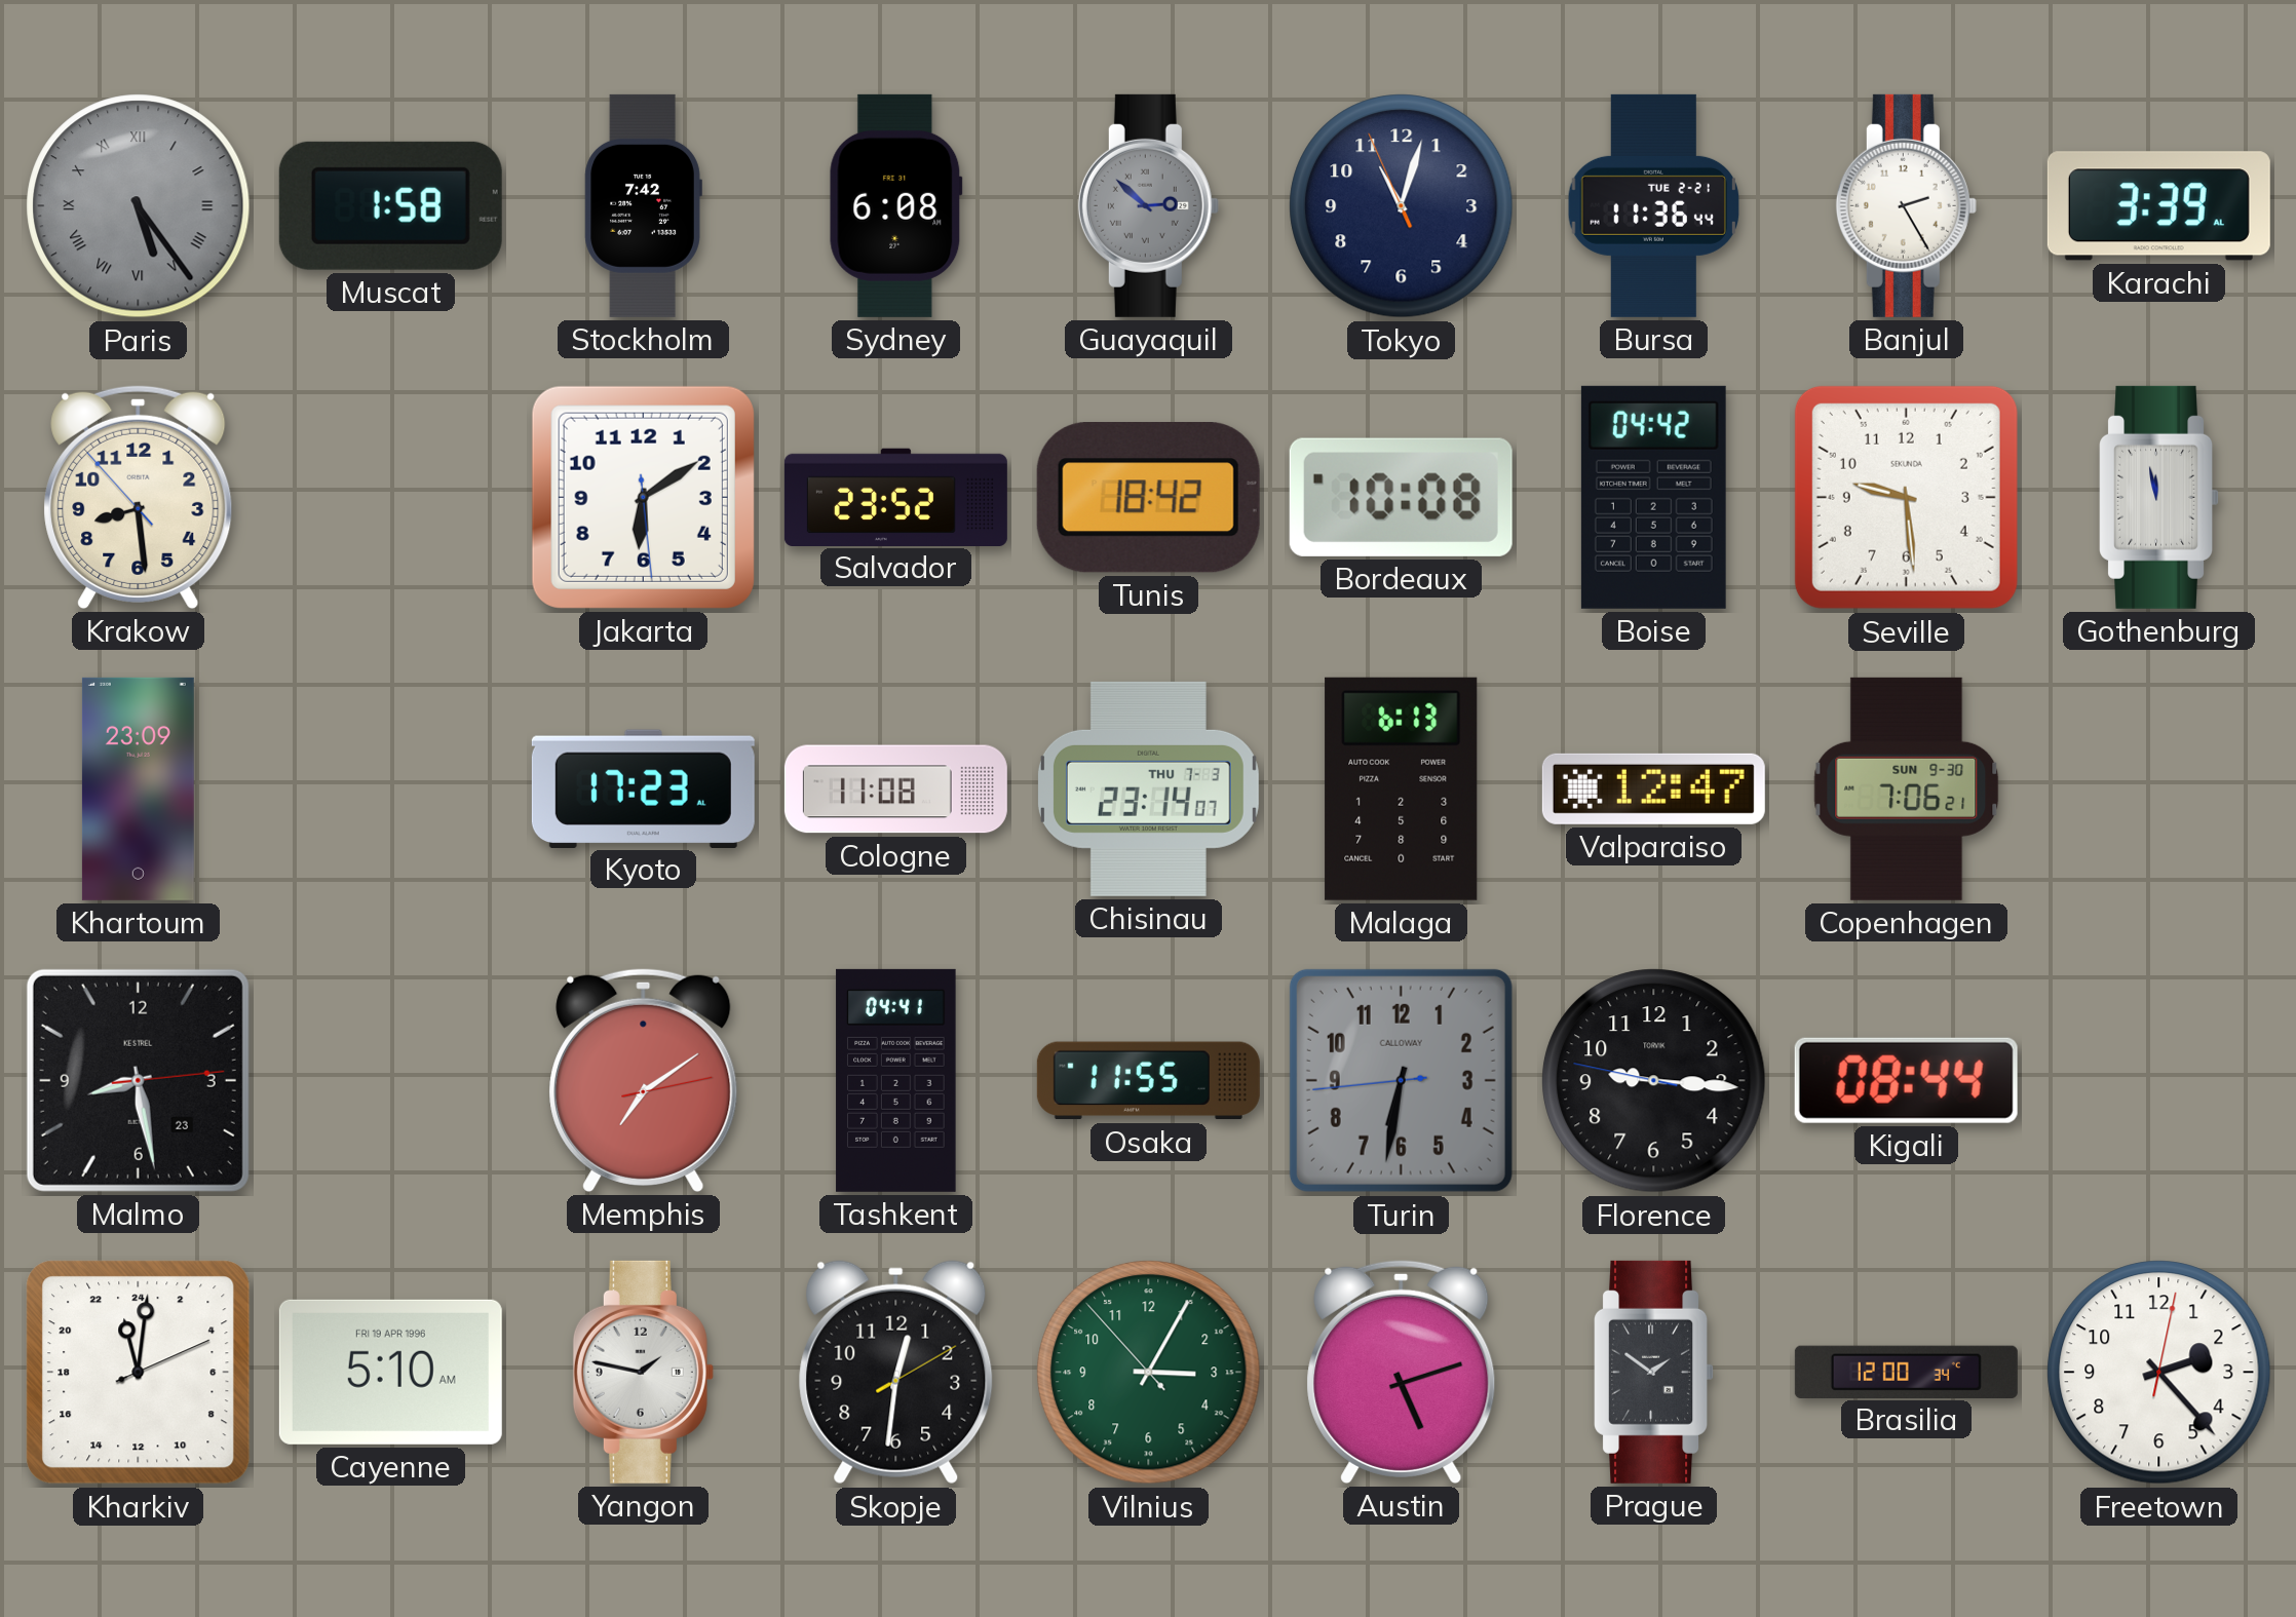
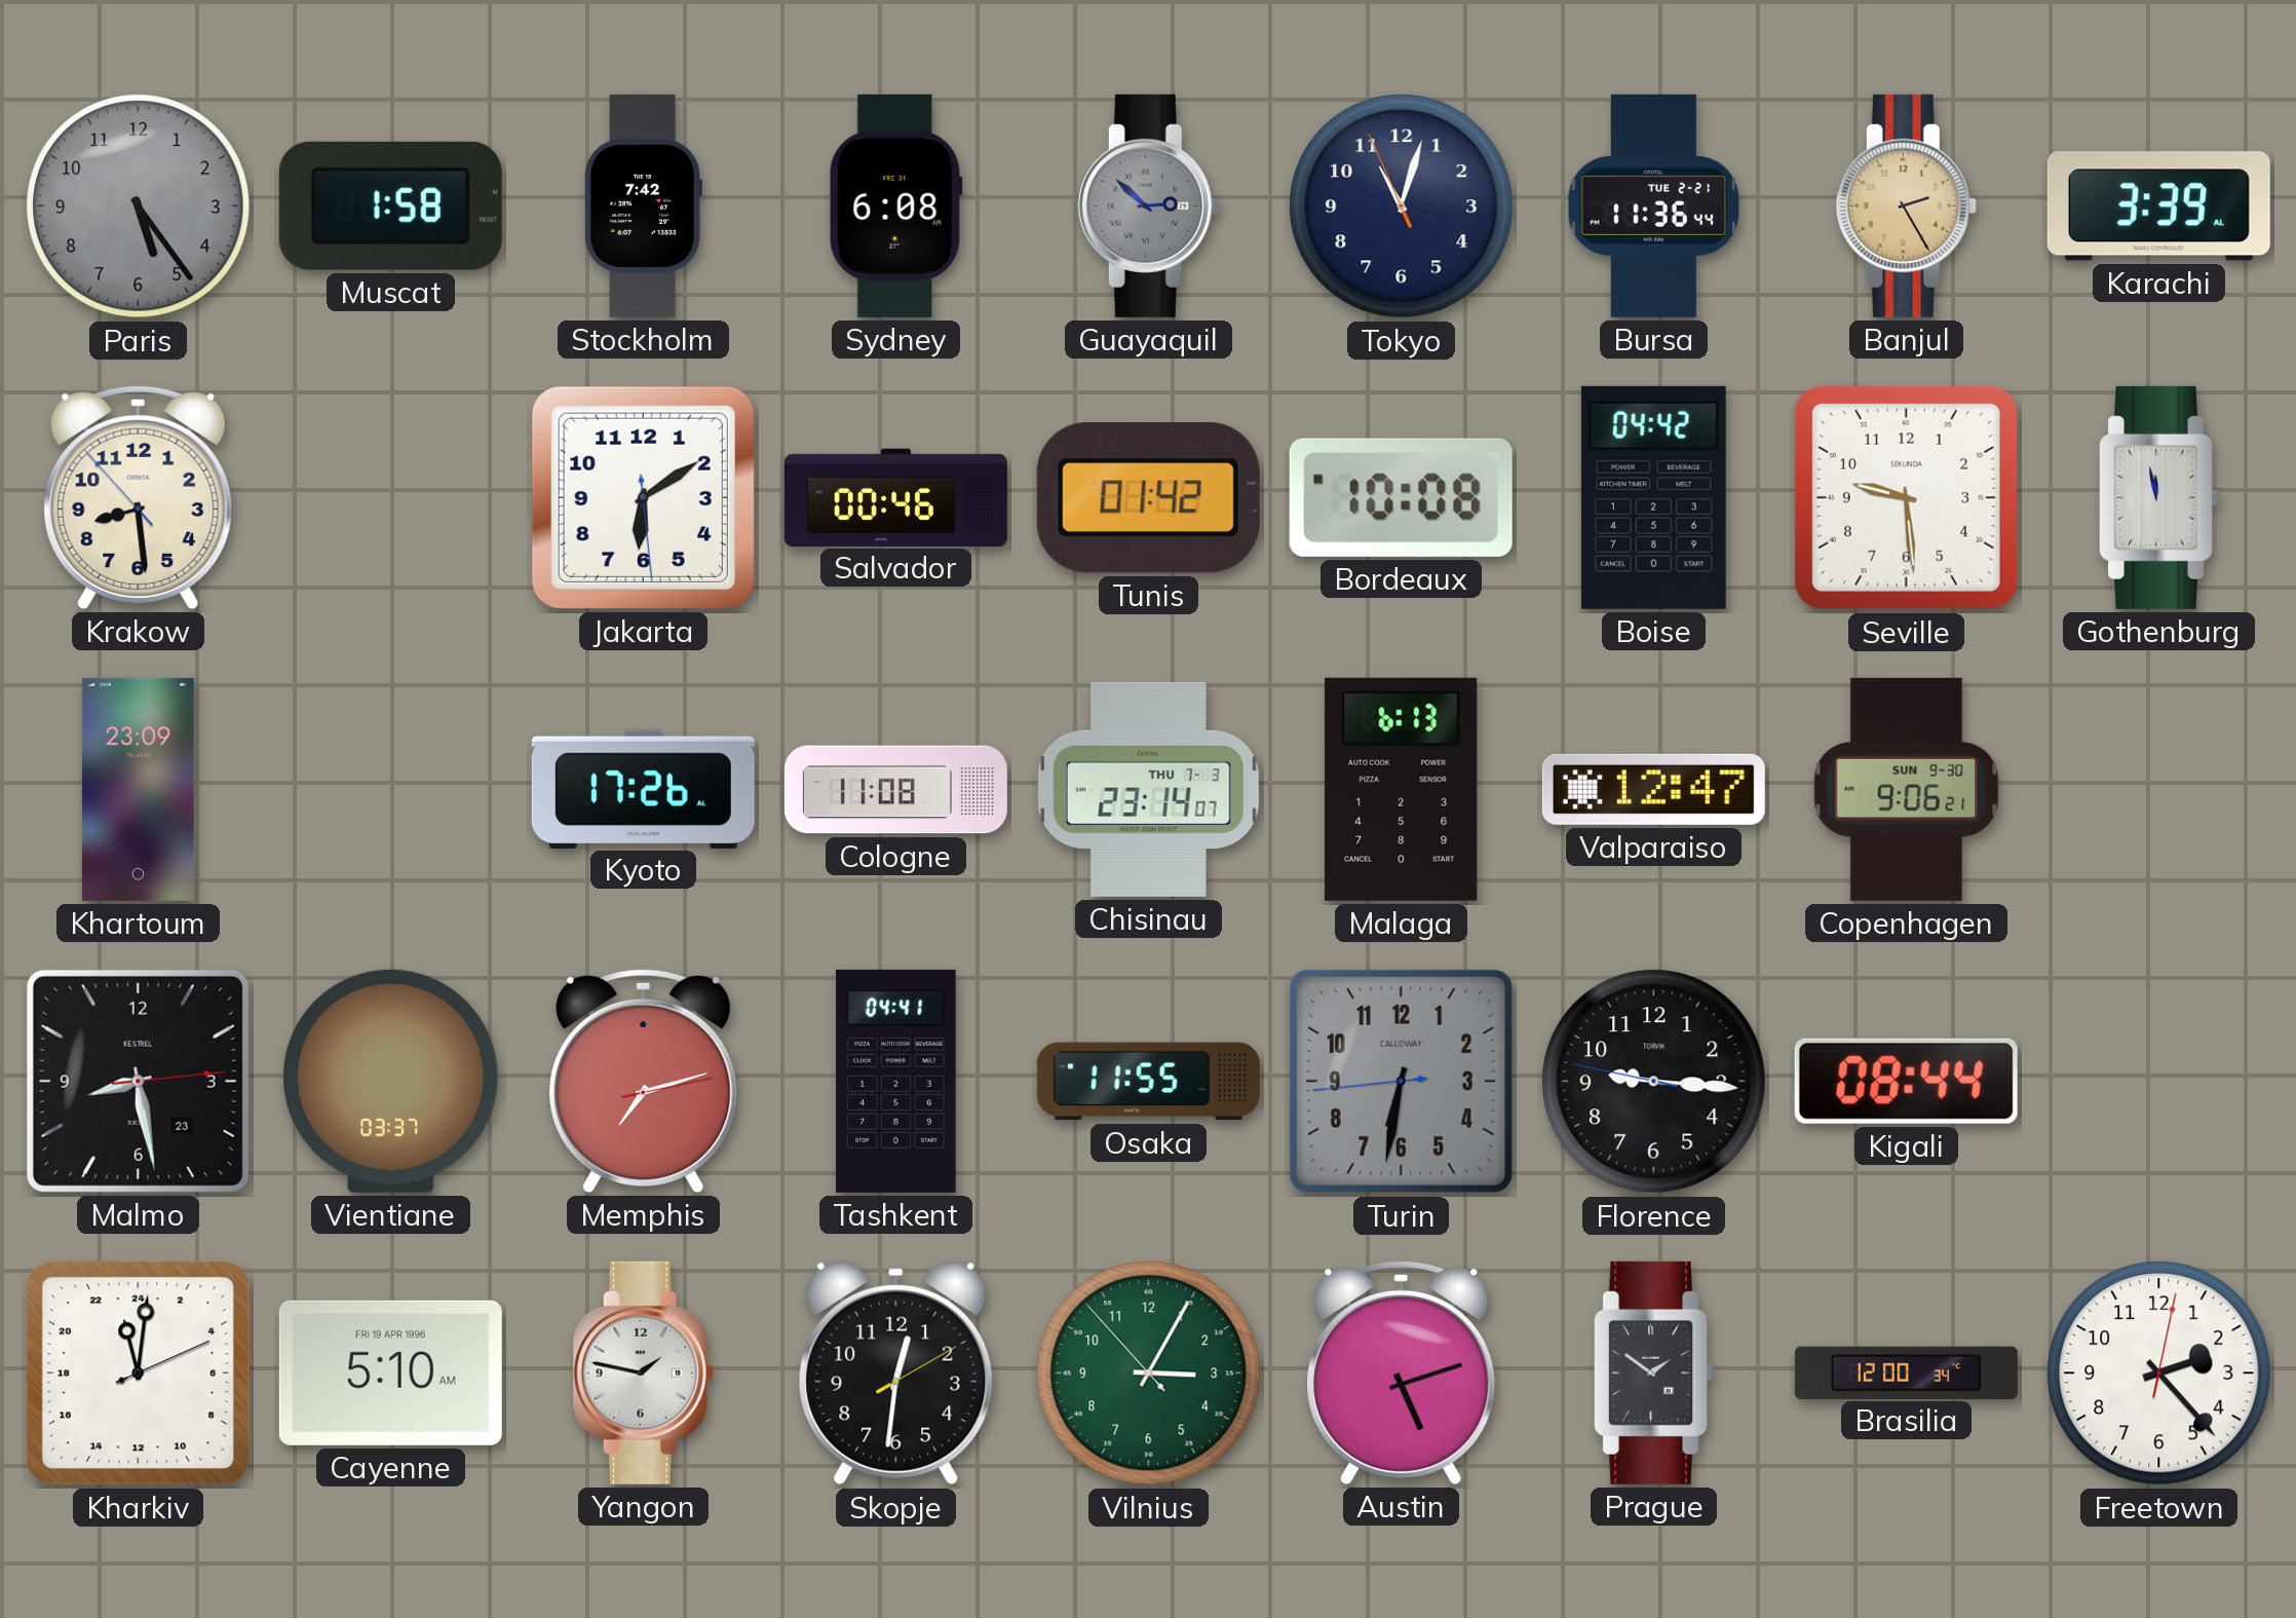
Paris numerals: Roman -> Arabic (139, 206)
Banjul dial: white -> champagne (1906, 205)
Salvador: 23:52 -> 00:46 (895, 497)
Tunis: 18:42 -> 01:42 (1148, 497)
Kyoto: 17:23 -> 17:26 (643, 789)
Copenhagen: 7:06 -> 9:06 (1907, 789)
Vientiane: none -> 03:37 (390, 1081)
Memphis: 7:09 -> 7:12 (644, 1081)
